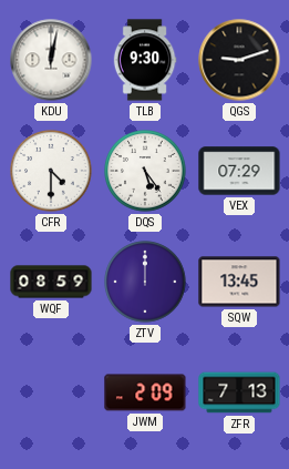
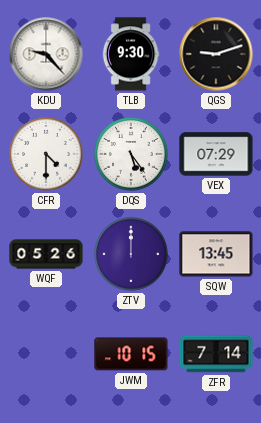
KDU: 12:02 -> 9:23 (46, 54)
WQF: 08:59 -> 05:26 (46, 254)
JWM: 2:09 -> 10:15 (131, 354)
ZFR: 7:13 -> 7:14 (216, 354)
